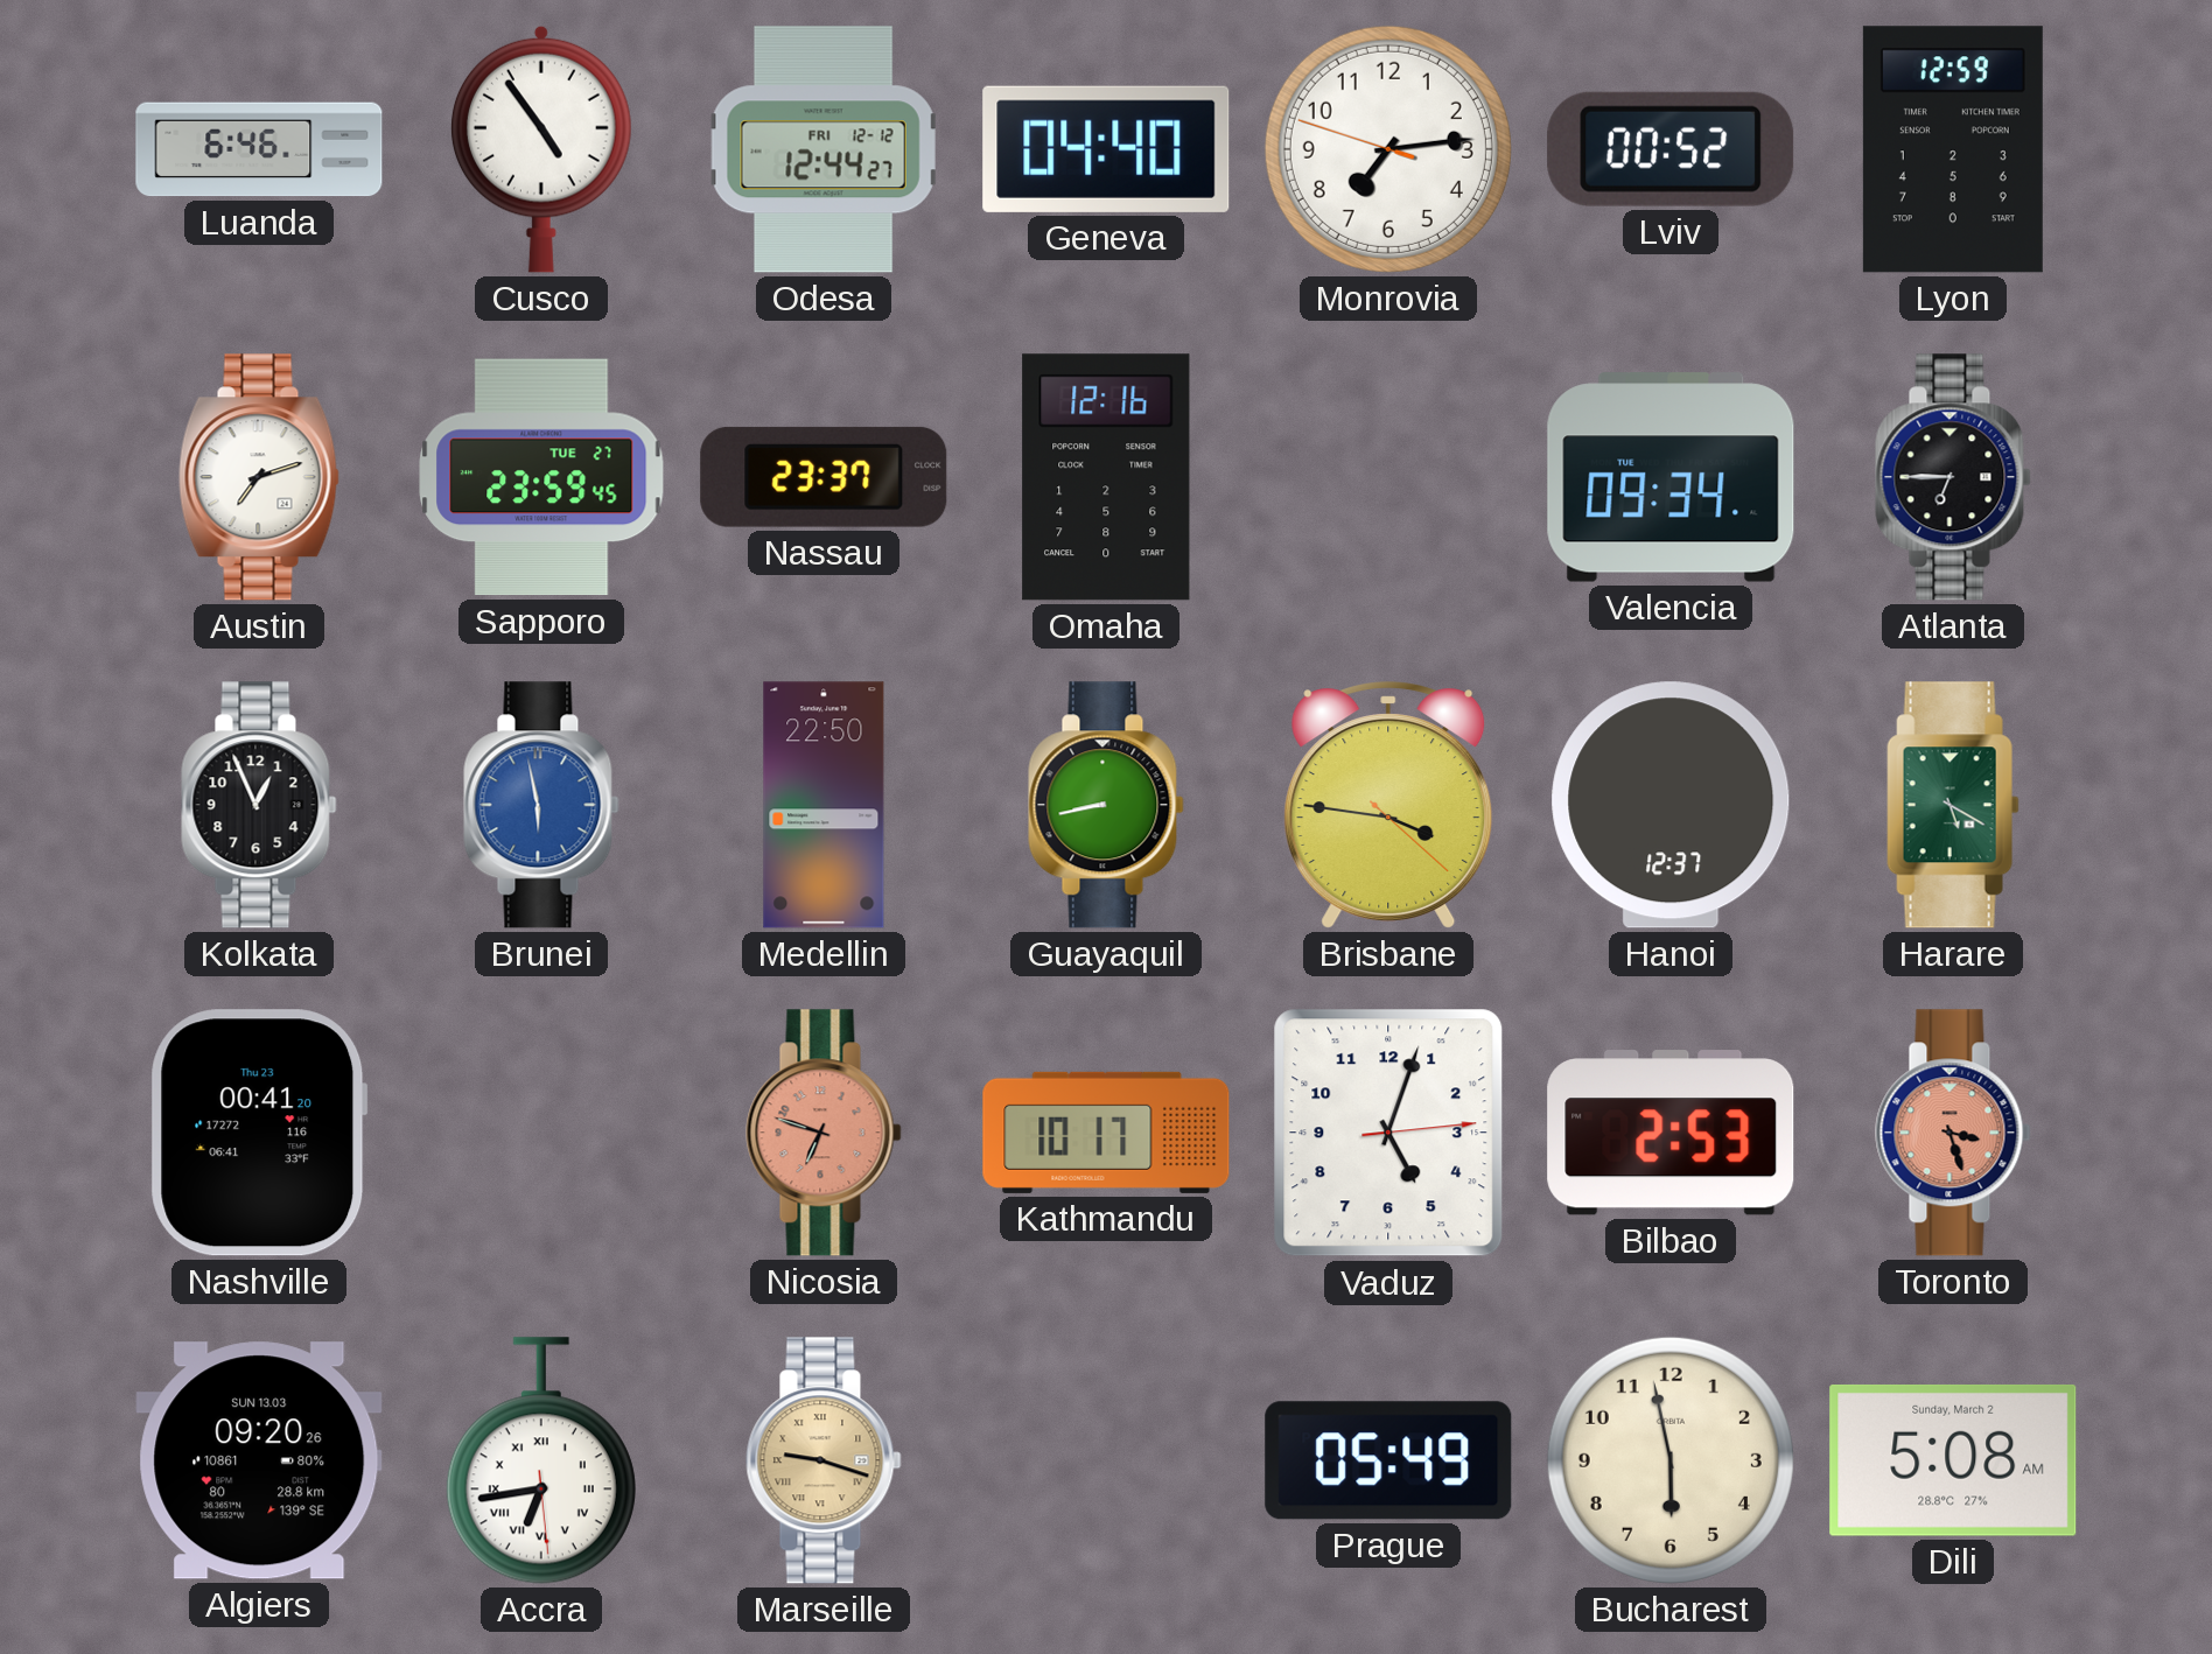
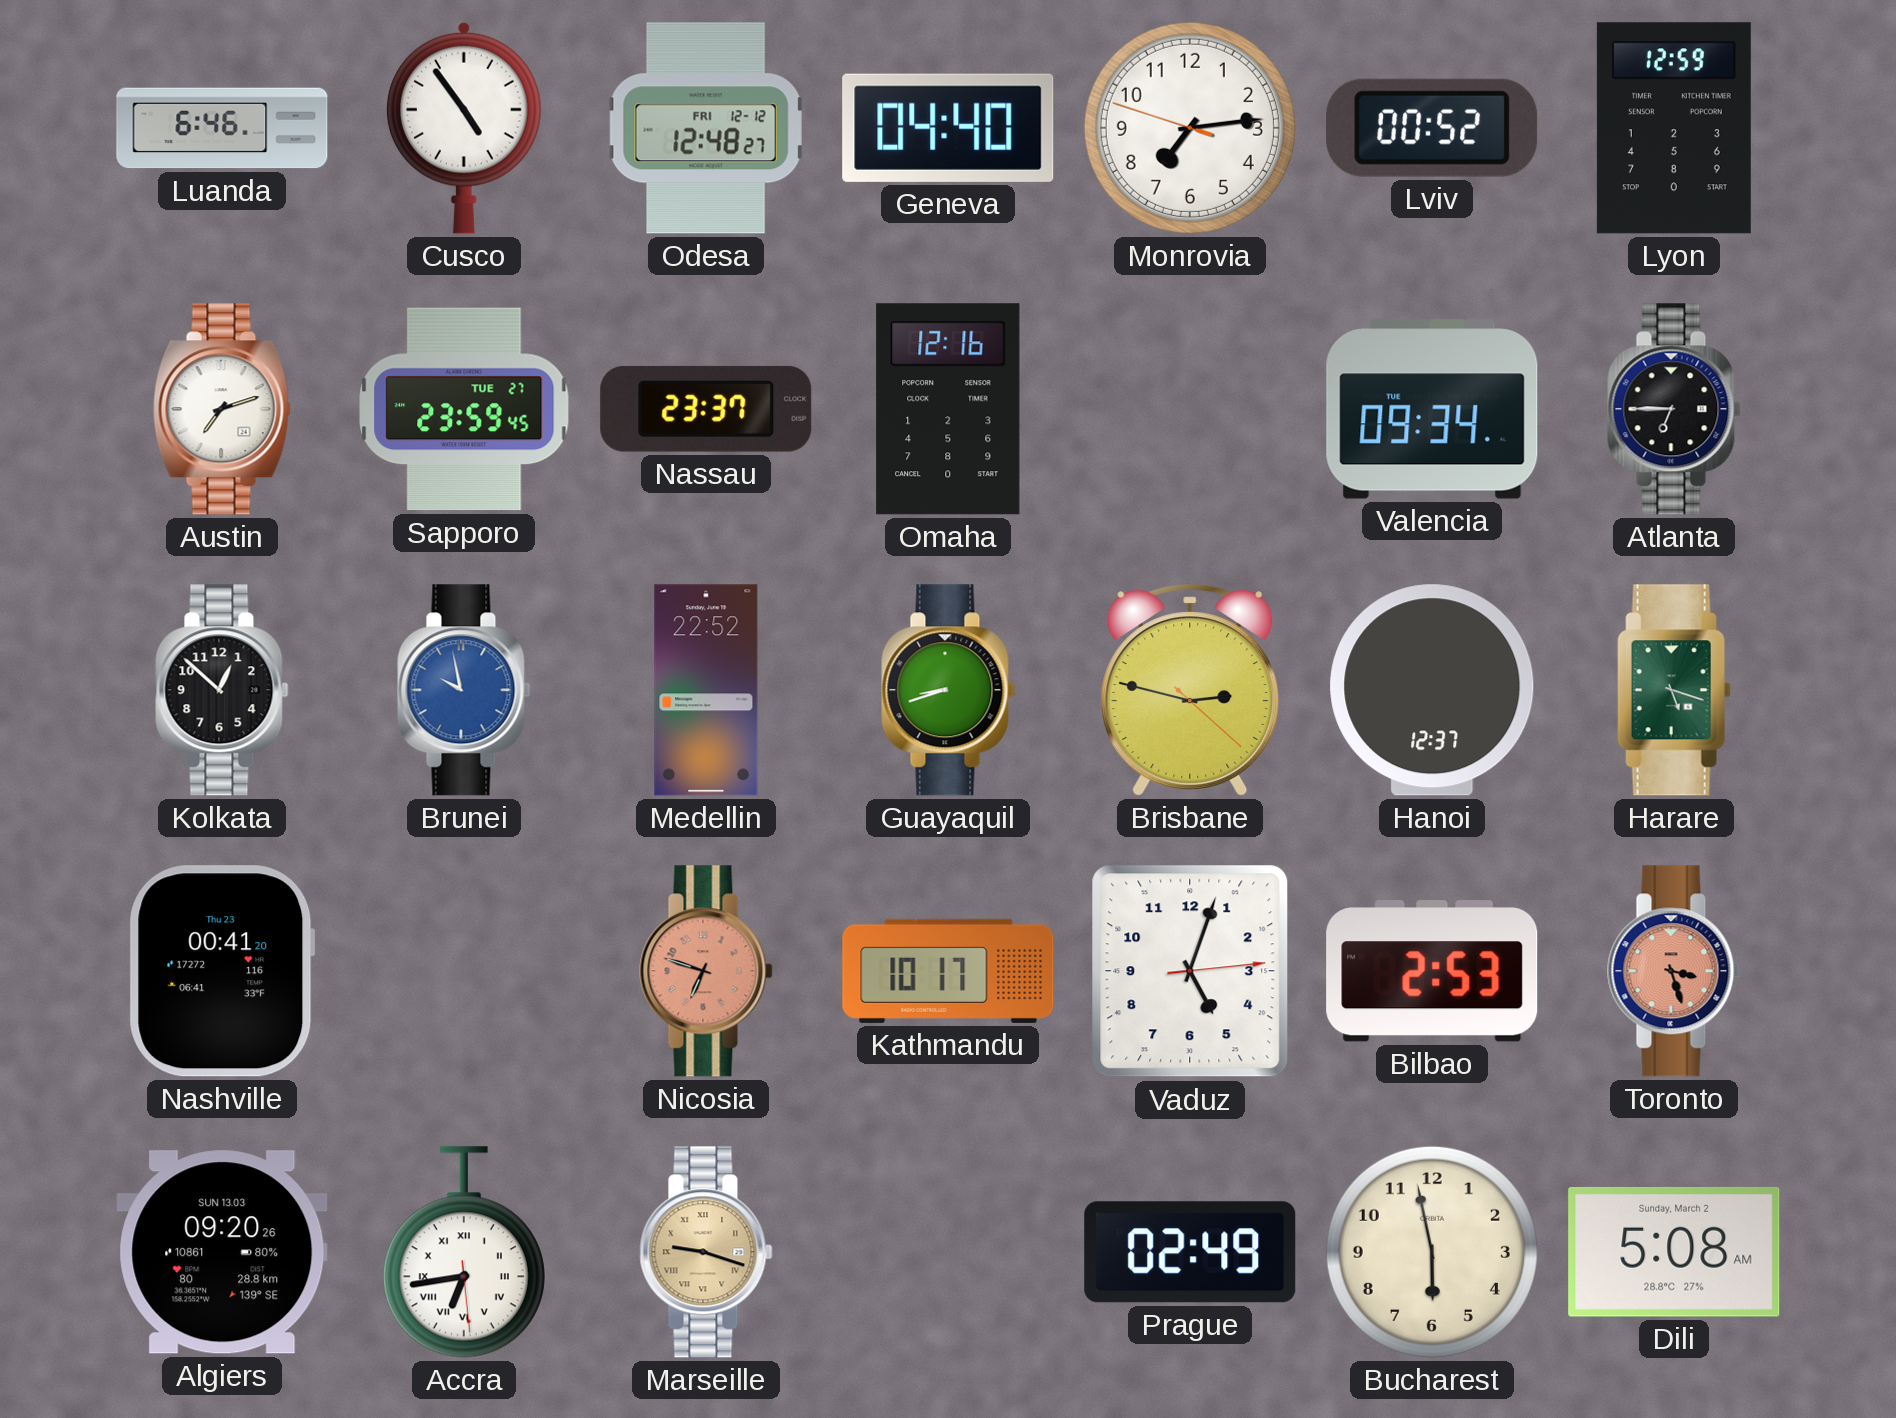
Odesa: 12:44 -> 12:48 (706, 128)
Kolkata: 12:56 -> 12:52 (222, 690)
Brunei: 5:58 -> 9:58 (464, 690)
Medellin: 22:50 -> 22:52 (706, 690)
Guayaquil: 8:43 -> 8:42 (948, 690)
Brisbane: 3:46 -> 2:47 (1190, 690)
Harare: 5:20 -> 5:18 (1674, 690)
Prague: 05:49 -> 02:49 (1190, 1252)
